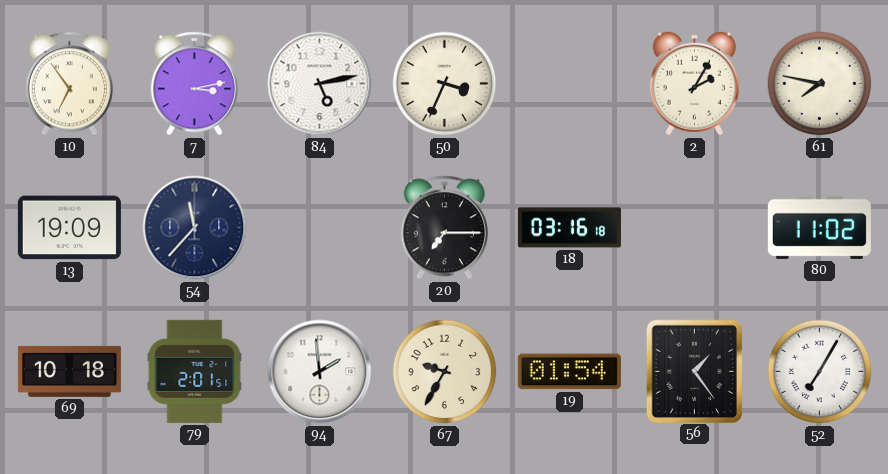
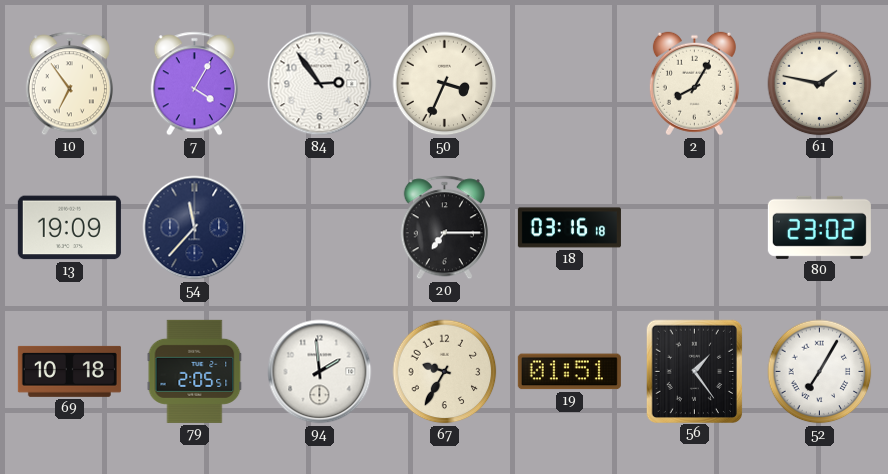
7: 3:13 -> 4:05 (194, 84)
84: 5:13 -> 2:54 (320, 84)
2: 2:05 -> 8:05 (694, 84)
61: 7:47 -> 1:47 (820, 84)
80: 11:02 -> 23:02 (819, 227)
79: 2:01 -> 2:05 (195, 371)
19: 01:54 -> 01:51 (569, 372)
